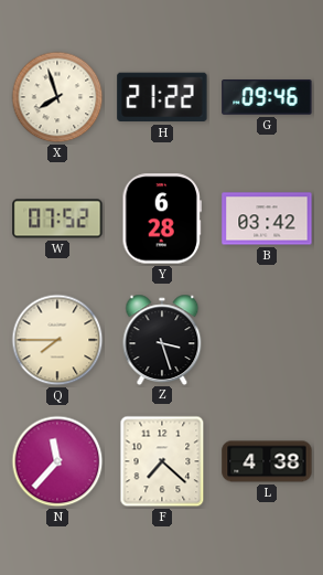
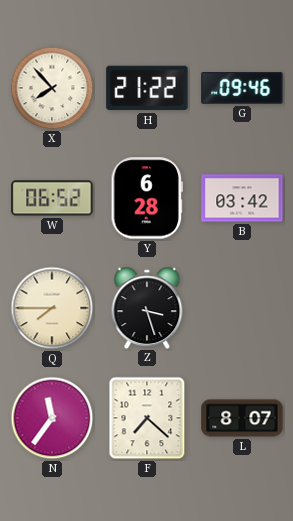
X: 7:57 -> 7:53 (52, 88)
W: 07:52 -> 06:52 (52, 198)
N: 11:37 -> 11:36 (52, 418)
L: 4:38 -> 8:07 (242, 418)
